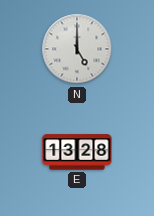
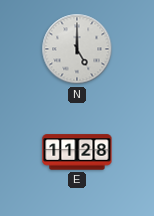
E: 13:28 -> 11:28 (77, 152)
